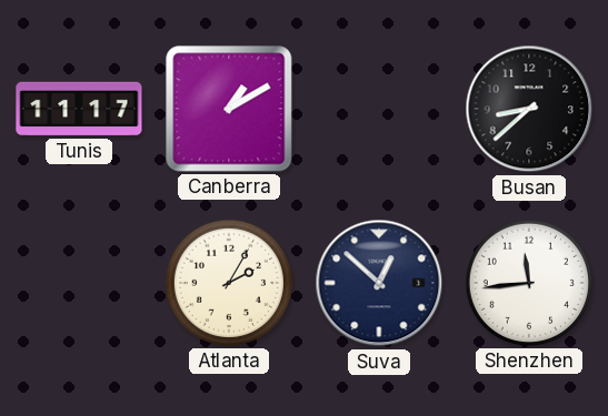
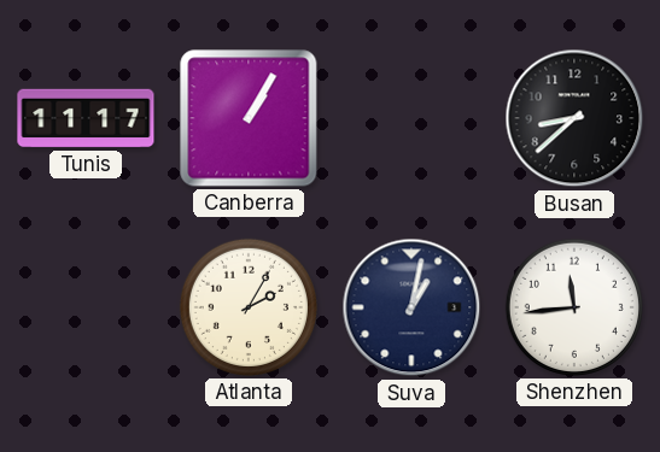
Canberra: 1:10 -> 1:05 (249, 118)
Suva: 12:52 -> 1:02 (411, 307)
